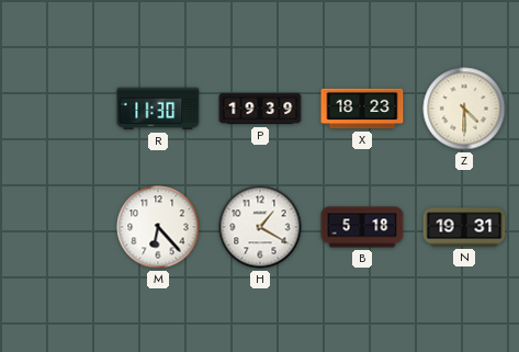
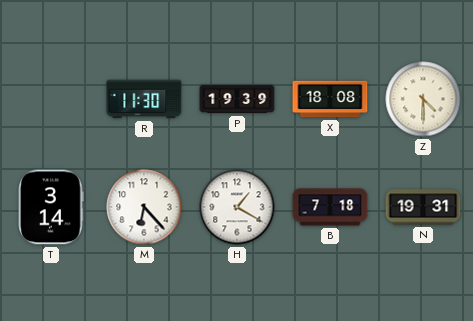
X: 18:23 -> 18:08 (330, 99)
T: none -> 3:14 (51, 207)
B: 5:18 -> 7:18 (330, 207)
